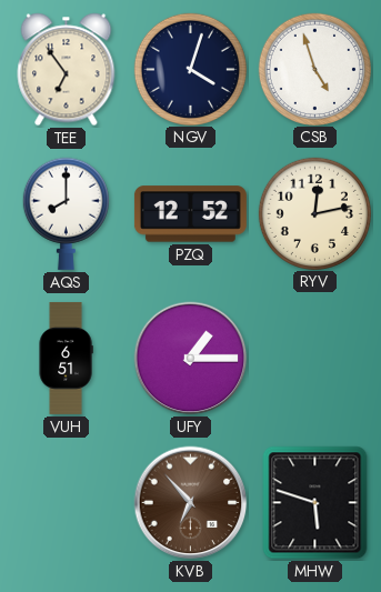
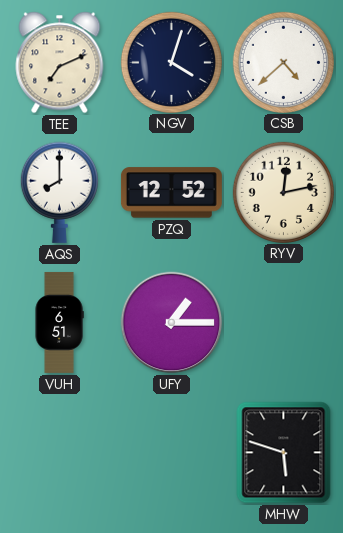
TEE: 6:54 -> 7:11 (60, 63)
CSB: 4:57 -> 4:38 (283, 62)
KVB: 6:53 -> none (191, 503)
